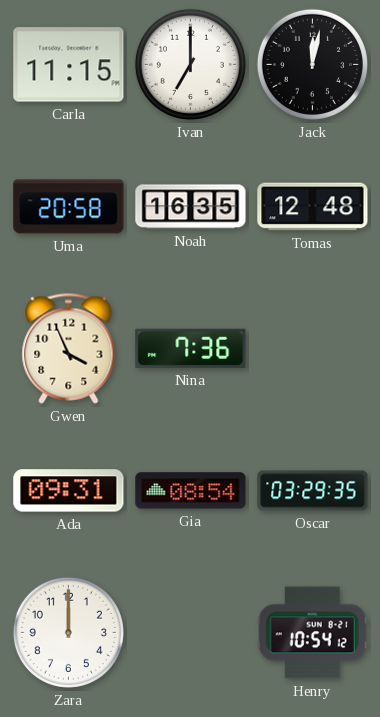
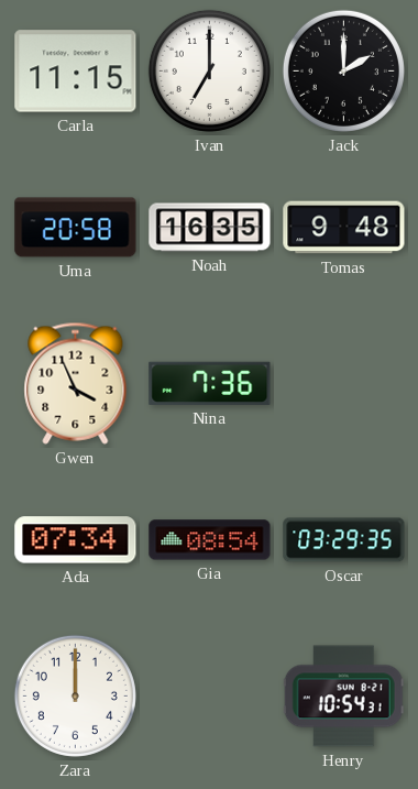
Jack: 12:02 -> 2:00 (343, 70)
Tomas: 12:48 -> 9:48 (344, 228)
Ada: 09:31 -> 07:34 (76, 540)
Henry: 10:54:12 -> 10:54:31 (343, 697)
